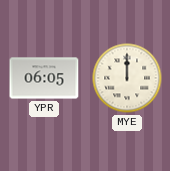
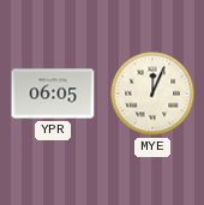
MYE: 12:00 -> 12:04 (152, 94)
